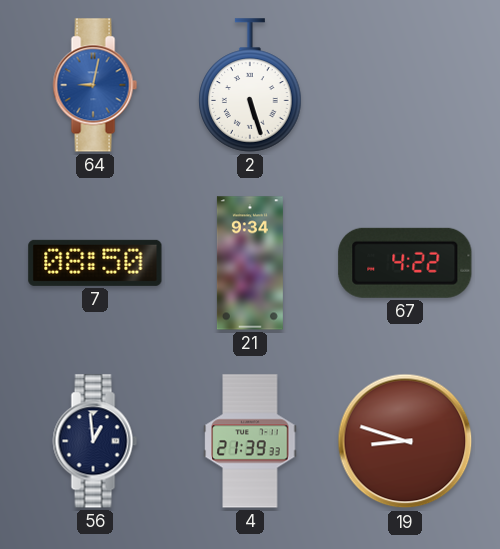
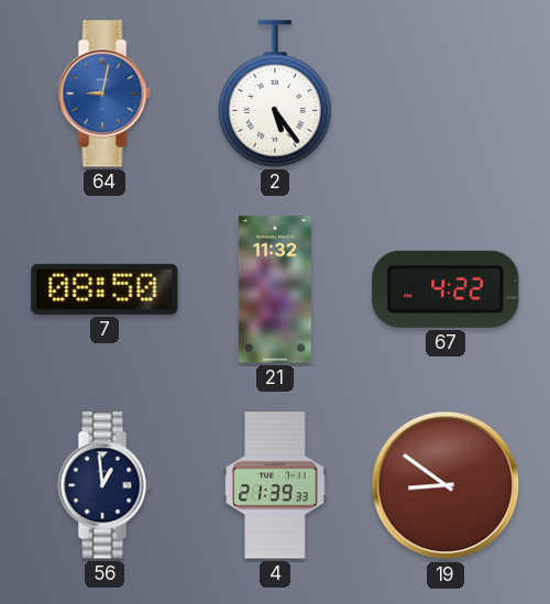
2: 5:27 -> 5:24 (275, 94)
21: 9:34 -> 11:32 (275, 289)
19: 8:48 -> 8:51 (446, 485)
